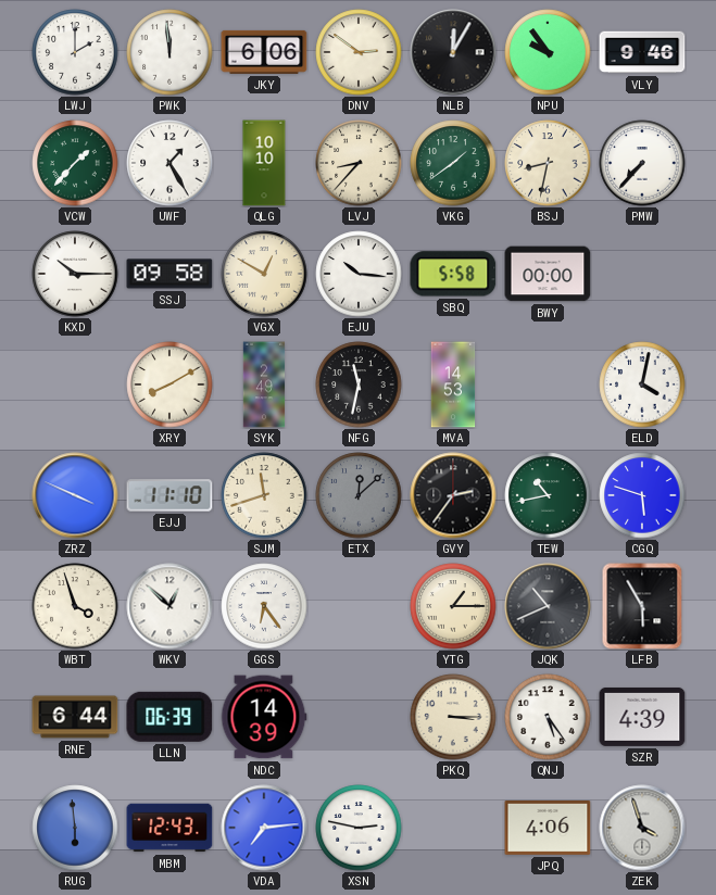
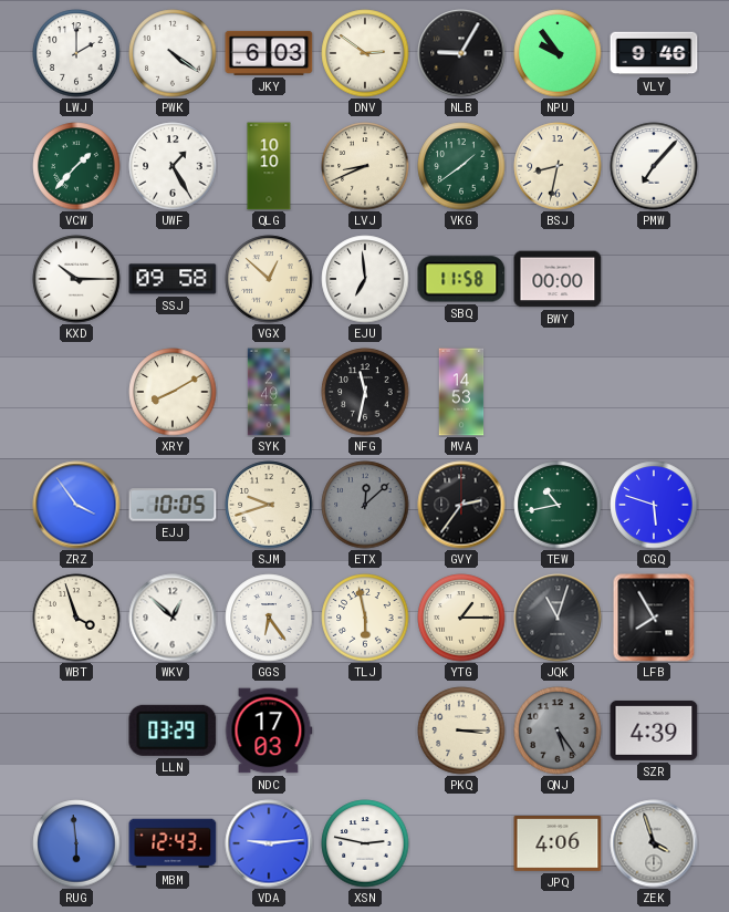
PWK: 11:59 -> 4:21 (173, 53)
JKY: 6:06 -> 6:03 (269, 53)
NLB: 12:05 -> 9:05 (461, 53)
LVJ: 8:37 -> 8:41 (365, 166)
PMW: 7:37 -> 7:07 (654, 166)
VGX: 12:50 -> 12:52 (269, 279)
EJU: 10:16 -> 6:59 (365, 279)
SBQ: 5:58 -> 11:58 (461, 279)
ELD: 4:02 -> none (642, 385)
ZRZ: 3:49 -> 3:54 (76, 505)
EJJ: 11:10 -> 10:05 (173, 505)
SJM: 11:42 -> 9:42 (269, 505)
TLJ: none -> 5:58 (365, 618)
JQK: 10:41 -> 11:03 (558, 618)
LFB: 5:55 -> 7:55 (654, 618)
RNE: 6:44 -> none (75, 717)
LLN: 06:39 -> 03:29 (173, 730)
NDC: 14:39 -> 17:03 (269, 730)
QNJ dial: white -> grey (558, 730)
VDA: 7:14 -> 9:14 (269, 843)
